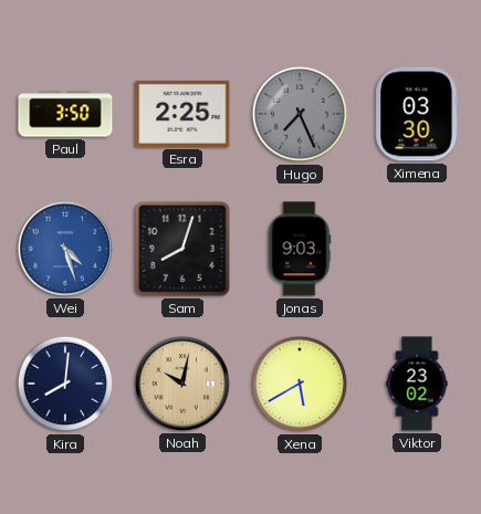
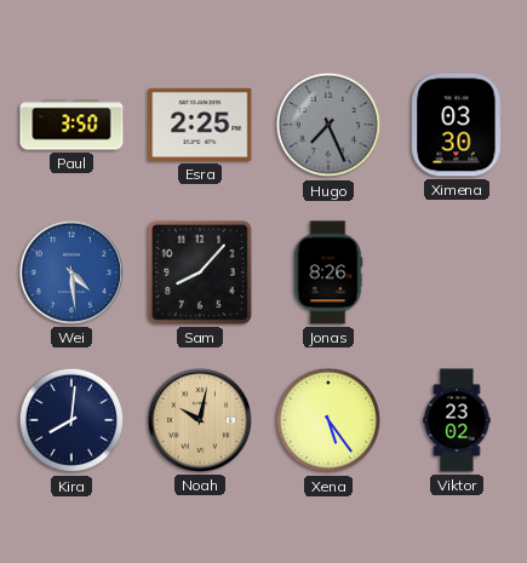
Wei: 4:27 -> 4:29 (71, 272)
Sam: 8:03 -> 8:07 (200, 272)
Jonas: 9:03 -> 8:26 (328, 272)
Xena: 5:40 -> 5:24 (328, 420)
